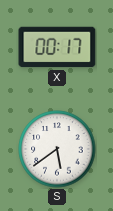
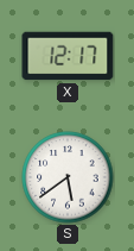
X: 00:17 -> 12:17 (68, 56)
